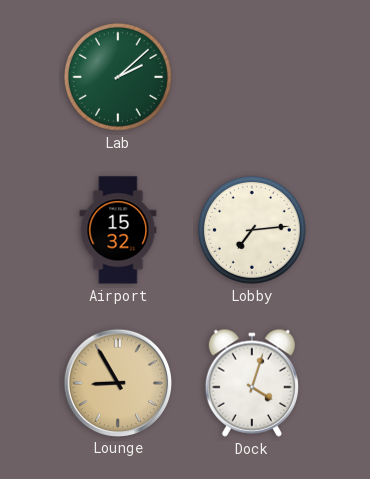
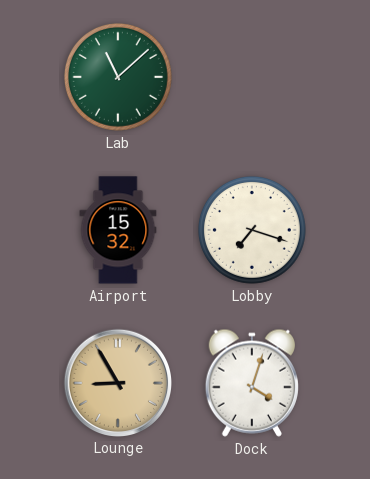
Lab: 2:08 -> 11:08 (118, 77)
Lobby: 7:14 -> 7:18 (252, 230)
